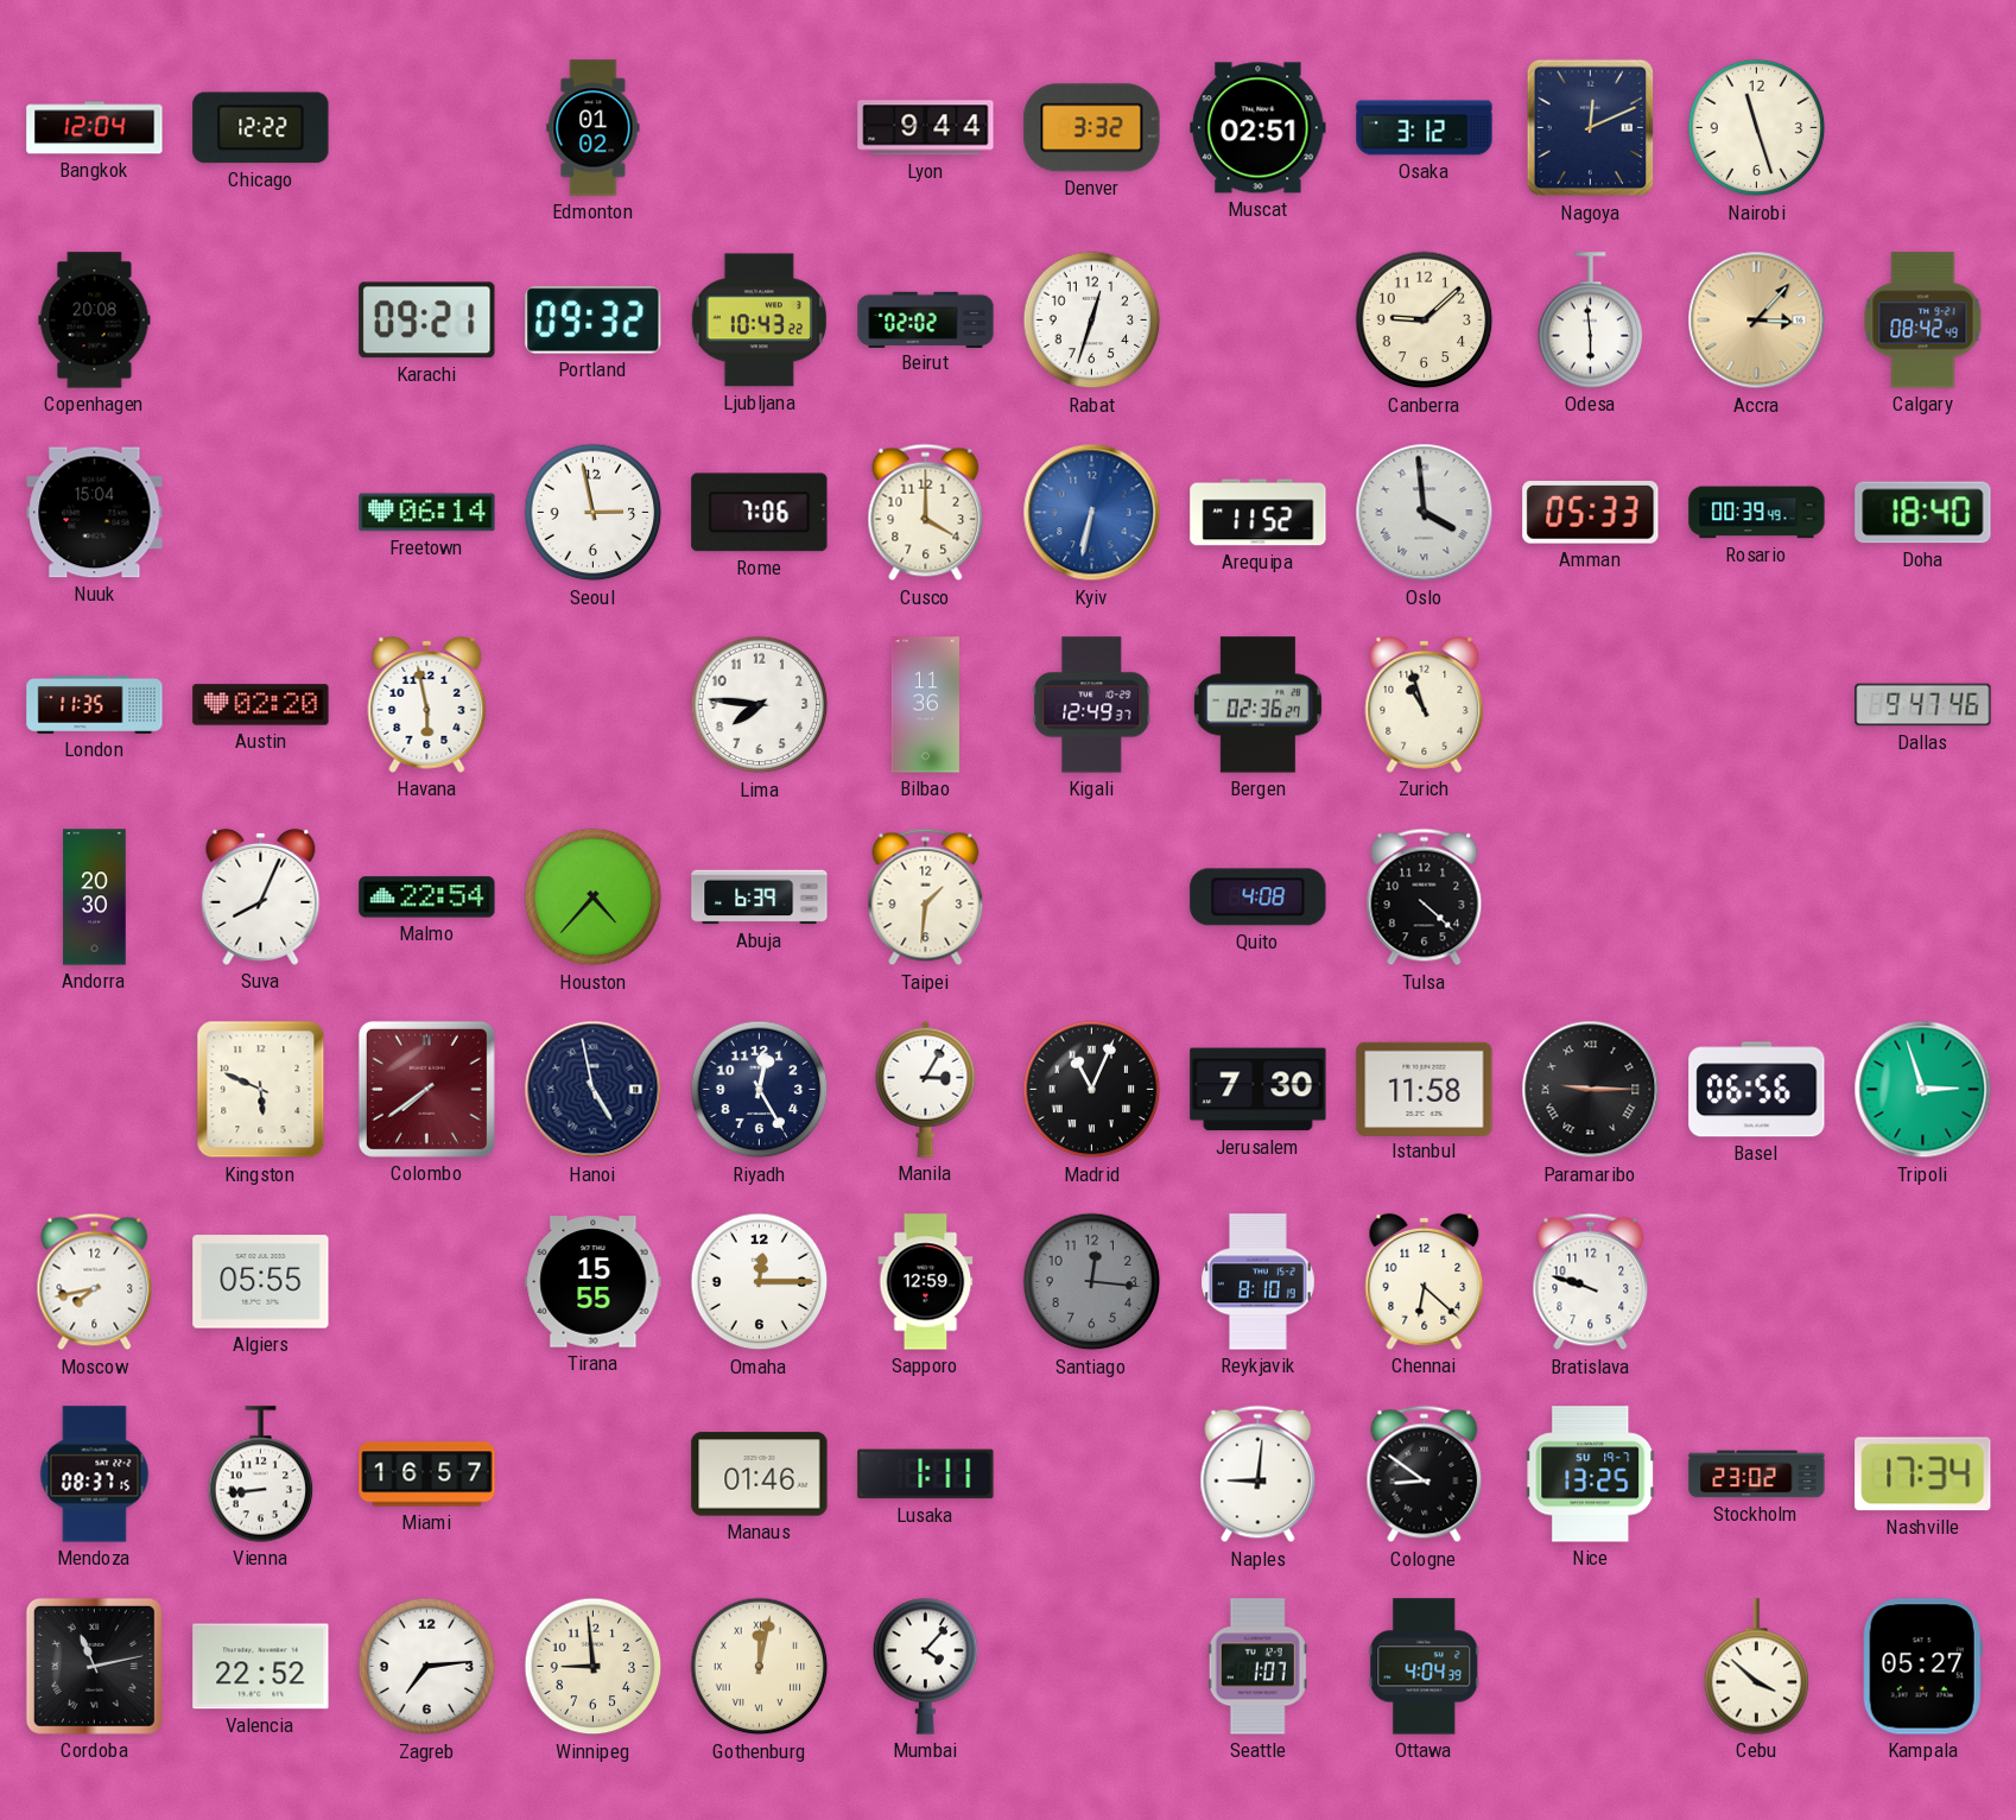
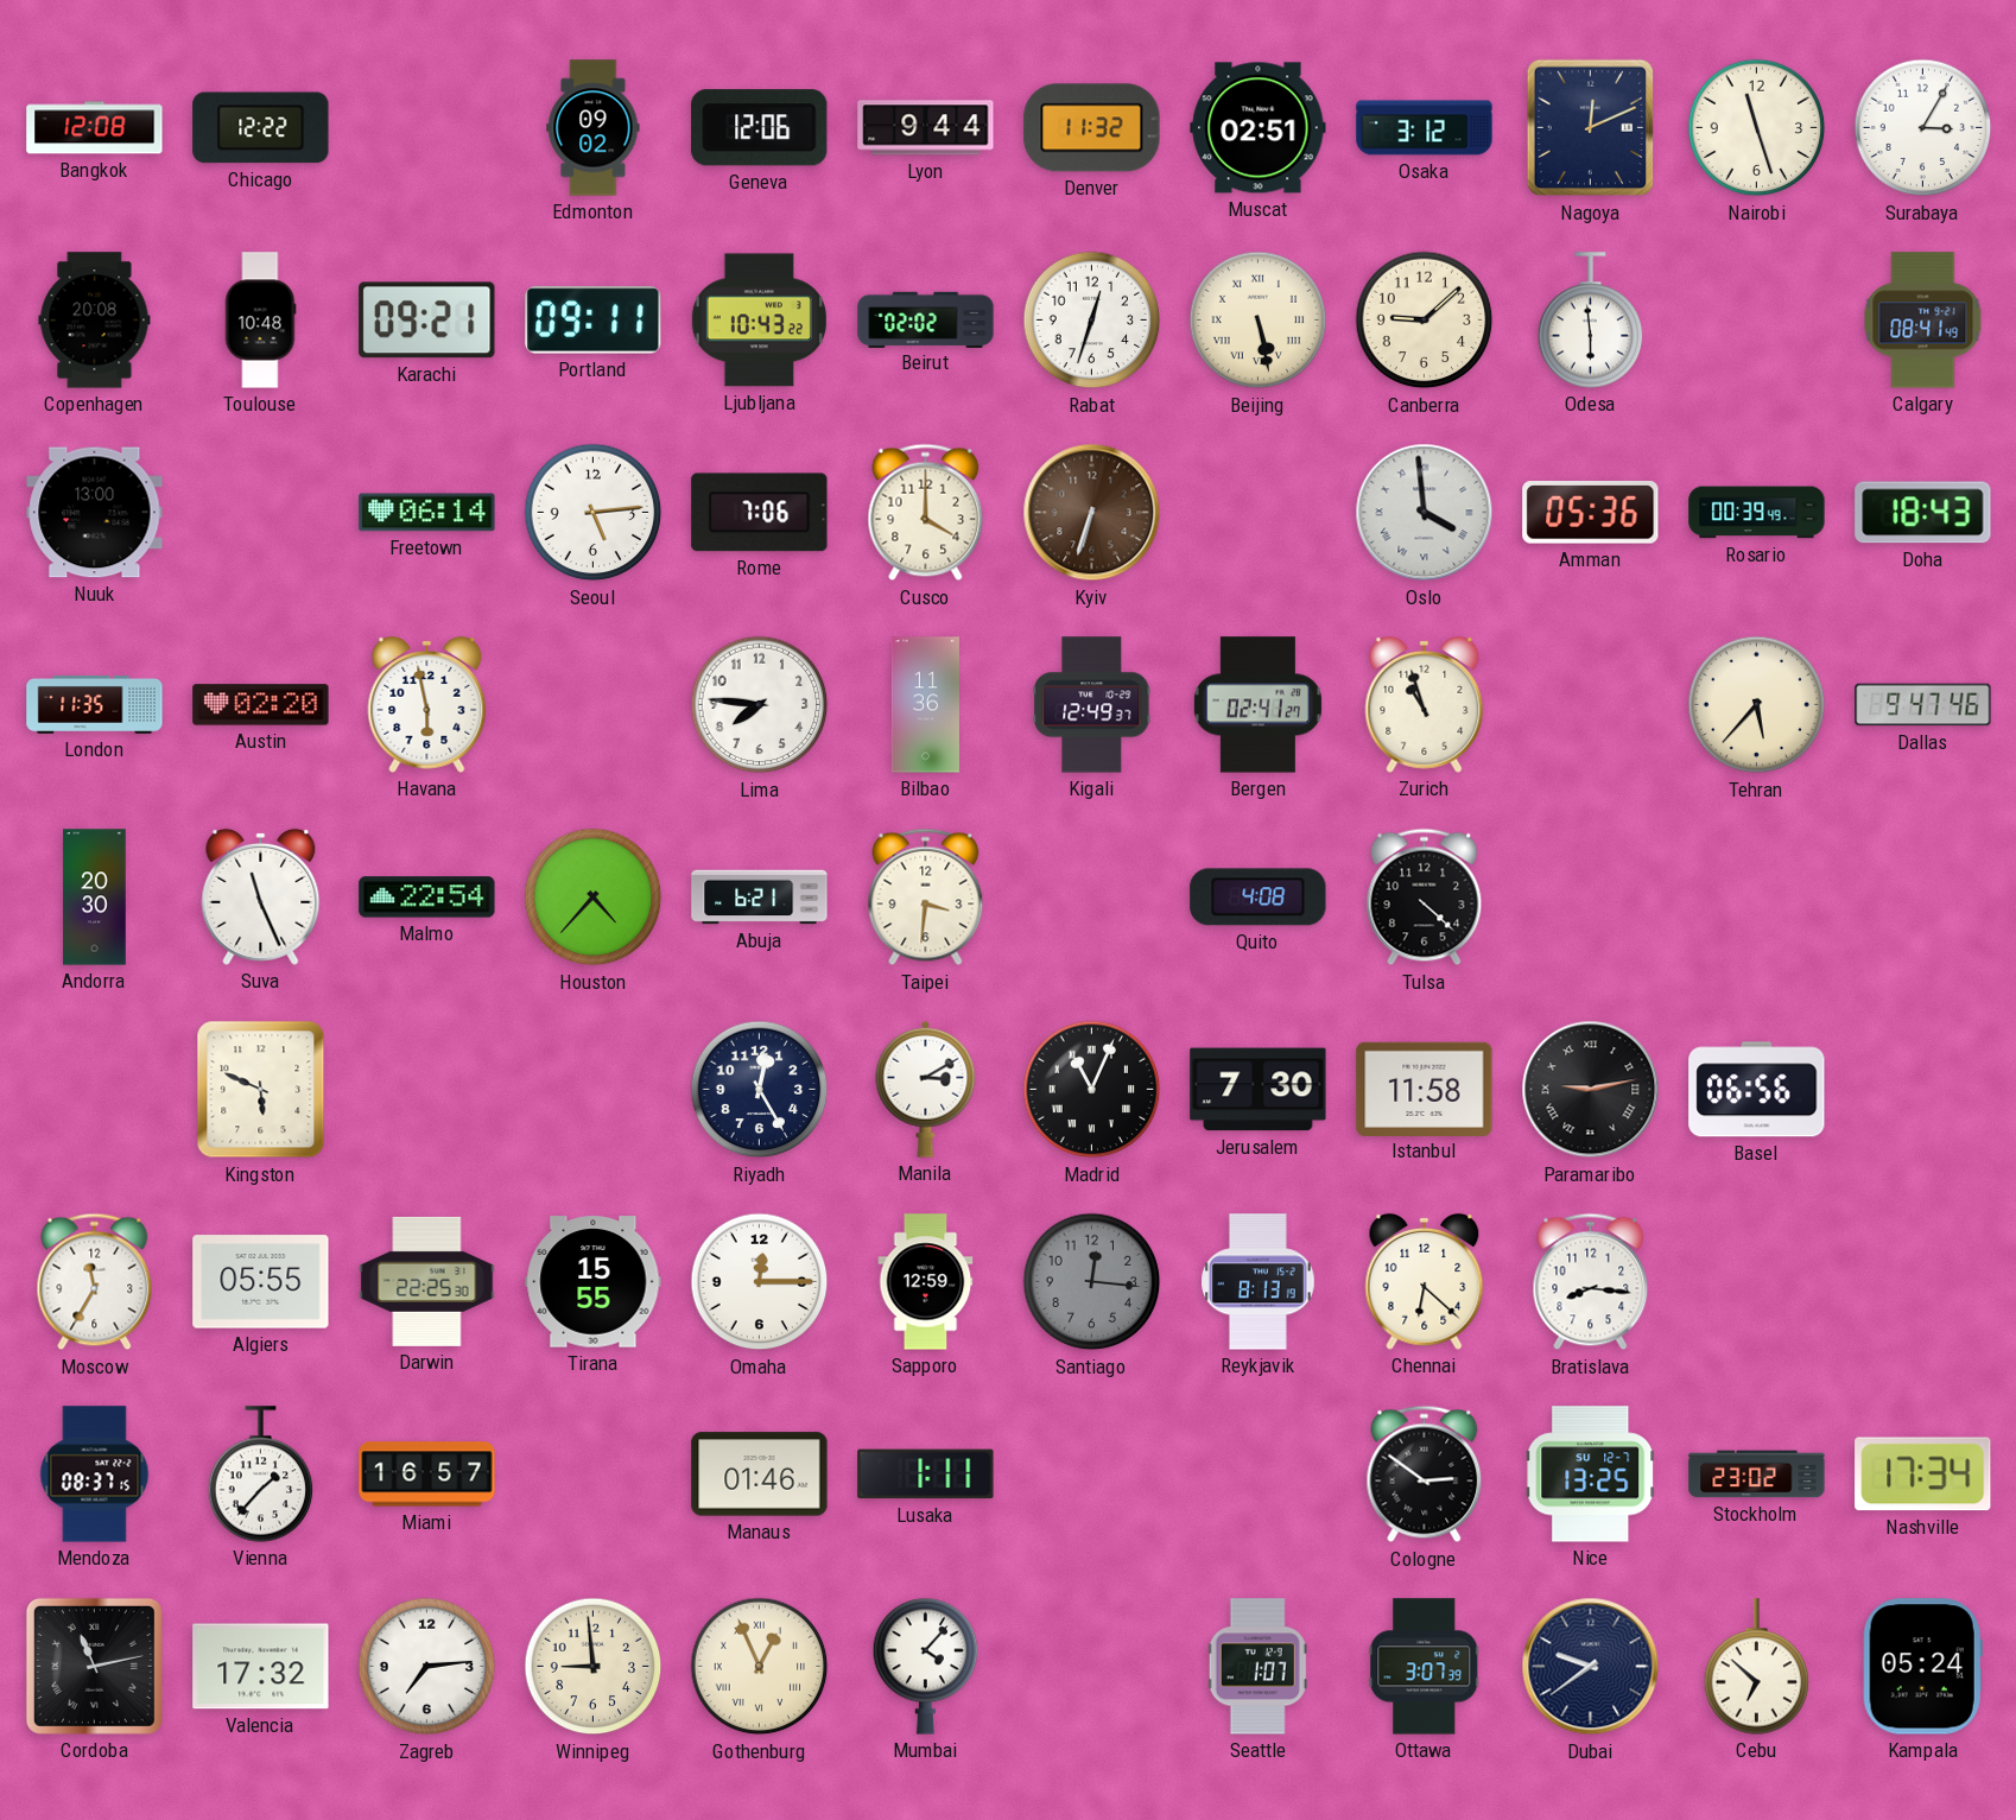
Bangkok: 12:04 -> 12:08 (95, 128)
Edmonton: 01:02 -> 09:02 (594, 128)
Geneva: none -> 12:06 (760, 128)
Denver: 3:32 -> 11:32 (1092, 128)
Surabaya: none -> 3:05 (1923, 128)
Toulouse: none -> 10:48 (260, 321)
Portland: 09:32 -> 09:11 (594, 319)
Beijing: none -> 5:28 (1259, 321)
Accra: 3:07 -> none (1757, 321)
Calgary: 08:42 -> 08:41 (1923, 321)
Nuuk: 15:04 -> 13:00 (95, 513)
Seoul: 2:58 -> 5:14 (594, 513)
Kyiv: 6:32 -> 6:33 (1092, 513)
Kyiv dial: blue -> brown (1092, 513)
Arequipa: 11:52 -> none (1259, 513)
Amman: 05:33 -> 05:36 (1591, 513)
Doha: 18:40 -> 18:43 (1923, 513)
Bergen: 02:36 -> 02:41 (1257, 705)
Tehran: none -> 5:37 (1757, 705)
Suva: 8:04 -> 11:26 (261, 896)
Abuja: 6:39 -> 6:21 (760, 898)
Taipei: 1:31 -> 3:31 (926, 898)
Colombo: 7:39 -> none (426, 1089)
Hanoi: 4:58 -> none (594, 1090)
Manila: 3:05 -> 3:10 (926, 1089)
Paramaribo: 9:15 -> 9:13 (1591, 1090)
Tripoli: 2:57 -> none (1923, 1090)
Moscow: 7:43 -> 11:35 (95, 1282)
Darwin: none -> 22:25 (427, 1281)
Reykjavik: 8:10 -> 8:13 (1259, 1282)
Bratislava: 9:48 -> 8:16 (1591, 1282)
Vienna: 8:44 -> 1:37 (261, 1475)
Naples: 9:01 -> none (1259, 1475)
Cologne: 8:51 -> 2:51 (1425, 1475)
Nice date: SU 19-7 -> SU 12-7 (1591, 1475)
Valencia: 22:52 -> 17:32 (261, 1667)
Gothenburg: 12:02 -> 12:56 (760, 1667)
Ottawa: 4:04 -> 3:07 (1425, 1667)
Dubai: none -> 9:39 (1591, 1667)
Cebu: 3:52 -> 6:52 (1757, 1667)
Kampala: 05:27 -> 05:24 (1922, 1667)
